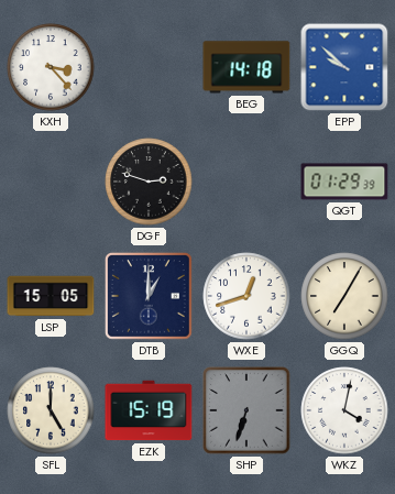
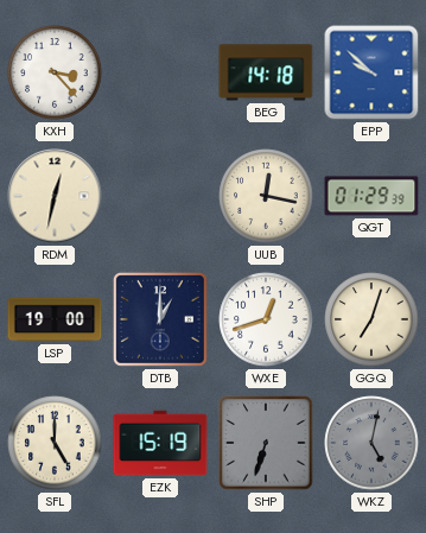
RDM: none -> 12:32 (55, 196)
DGF: 2:48 -> none (149, 182)
UUB: none -> 12:17 (266, 196)
LSP: 15:05 -> 19:00 (55, 319)
GGQ: 7:05 -> 7:03 (371, 319)
WKZ: 4:02 -> 5:02 (371, 443)
WKZ dial: white -> grey (371, 443)
